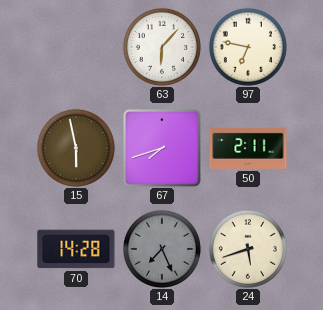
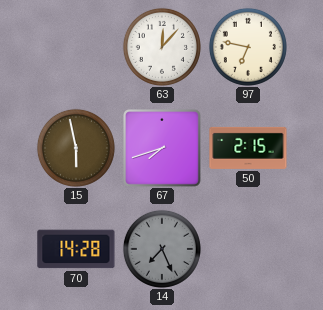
63: 6:07 -> 12:07 (162, 47)
50: 2:11 -> 2:15 (248, 148)
24: 5:42 -> none (248, 249)
